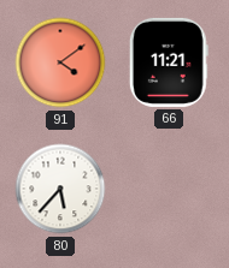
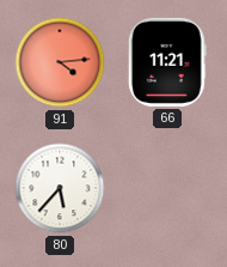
91: 4:09 -> 4:14 (60, 62)
